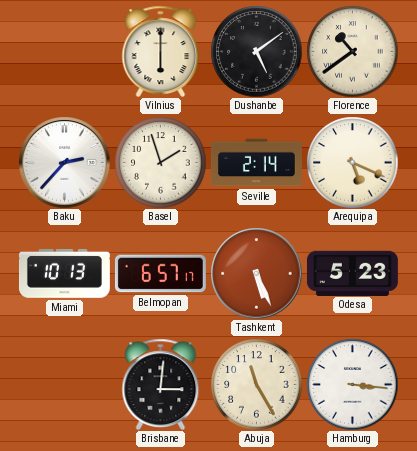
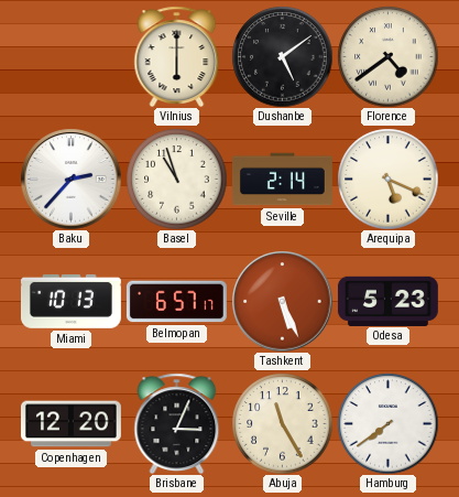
Florence: 10:39 -> 4:39 (387, 56)
Basel: 1:57 -> 10:57 (176, 179)
Copenhagen: none -> 12:20 (70, 424)
Brisbane: 3:01 -> 3:04 (177, 423)
Hamburg: 3:16 -> 7:39 (387, 423)
